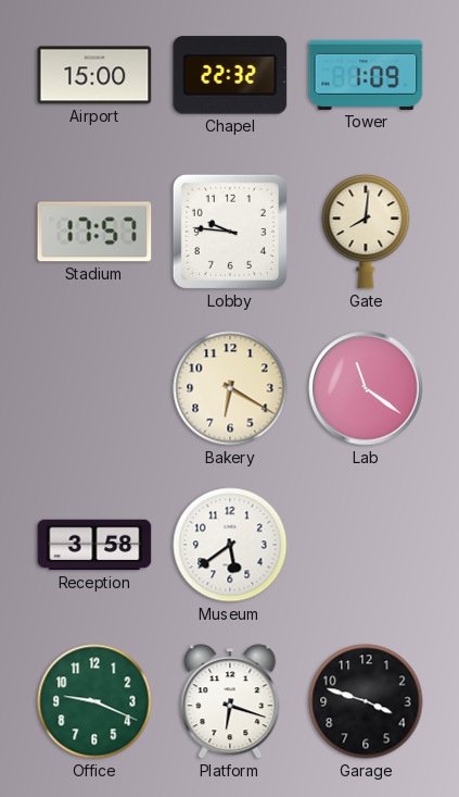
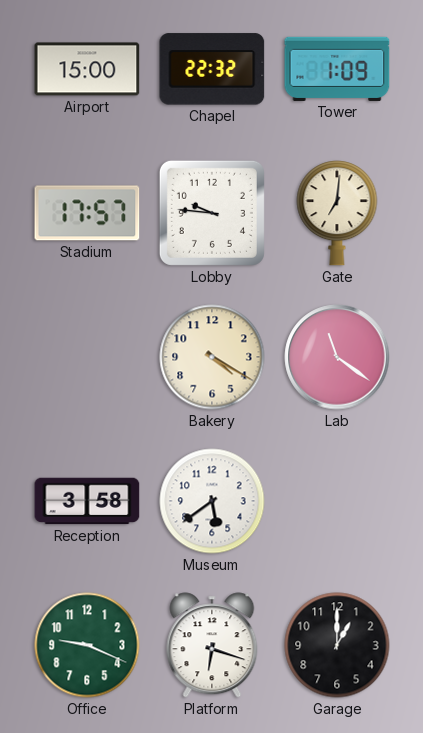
Gate: 8:01 -> 7:01 (337, 213)
Bakery: 6:20 -> 4:20 (212, 357)
Garage: 3:48 -> 1:00 (337, 645)
